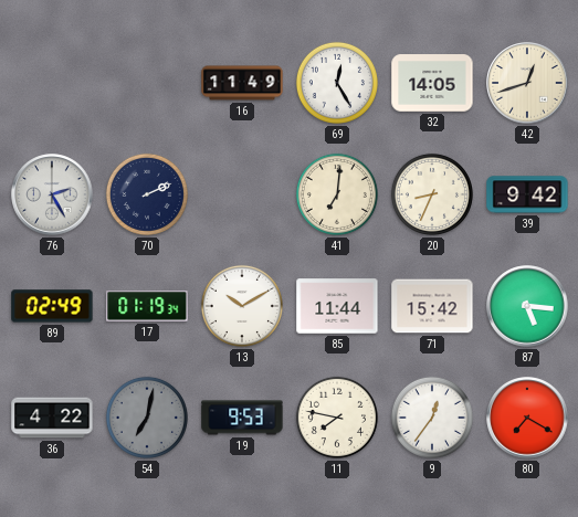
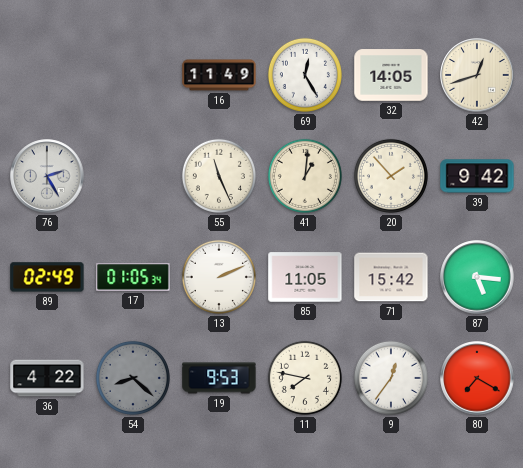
70: 2:11 -> none (147, 194)
55: none -> 11:26 (219, 176)
41: 7:01 -> 1:01 (305, 176)
20: 8:34 -> 1:53 (391, 176)
17: 01:19 -> 01:05 (133, 277)
13: 10:10 -> 2:11 (219, 277)
85: 11:44 -> 11:05 (305, 277)
54: 7:02 -> 8:22 (133, 378)
